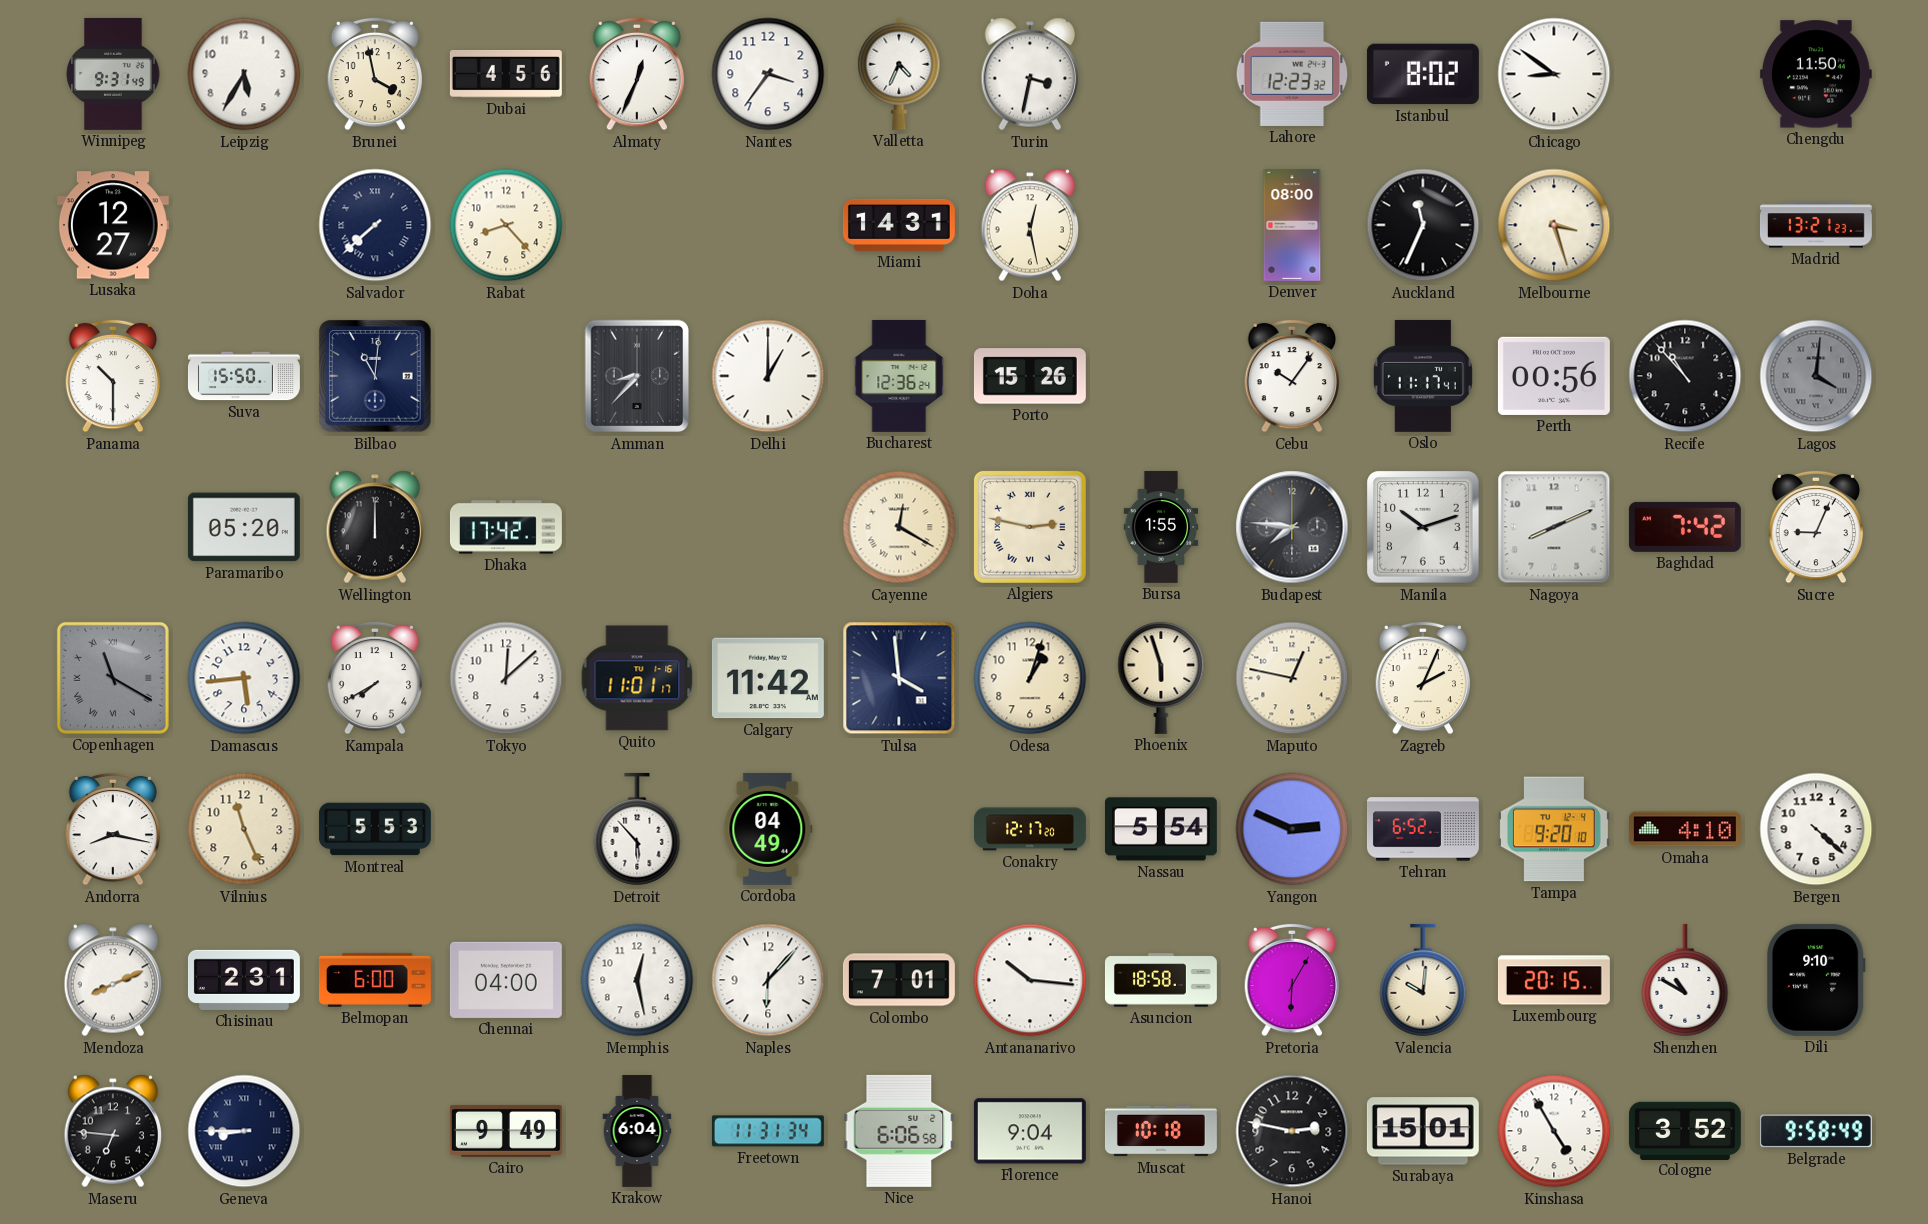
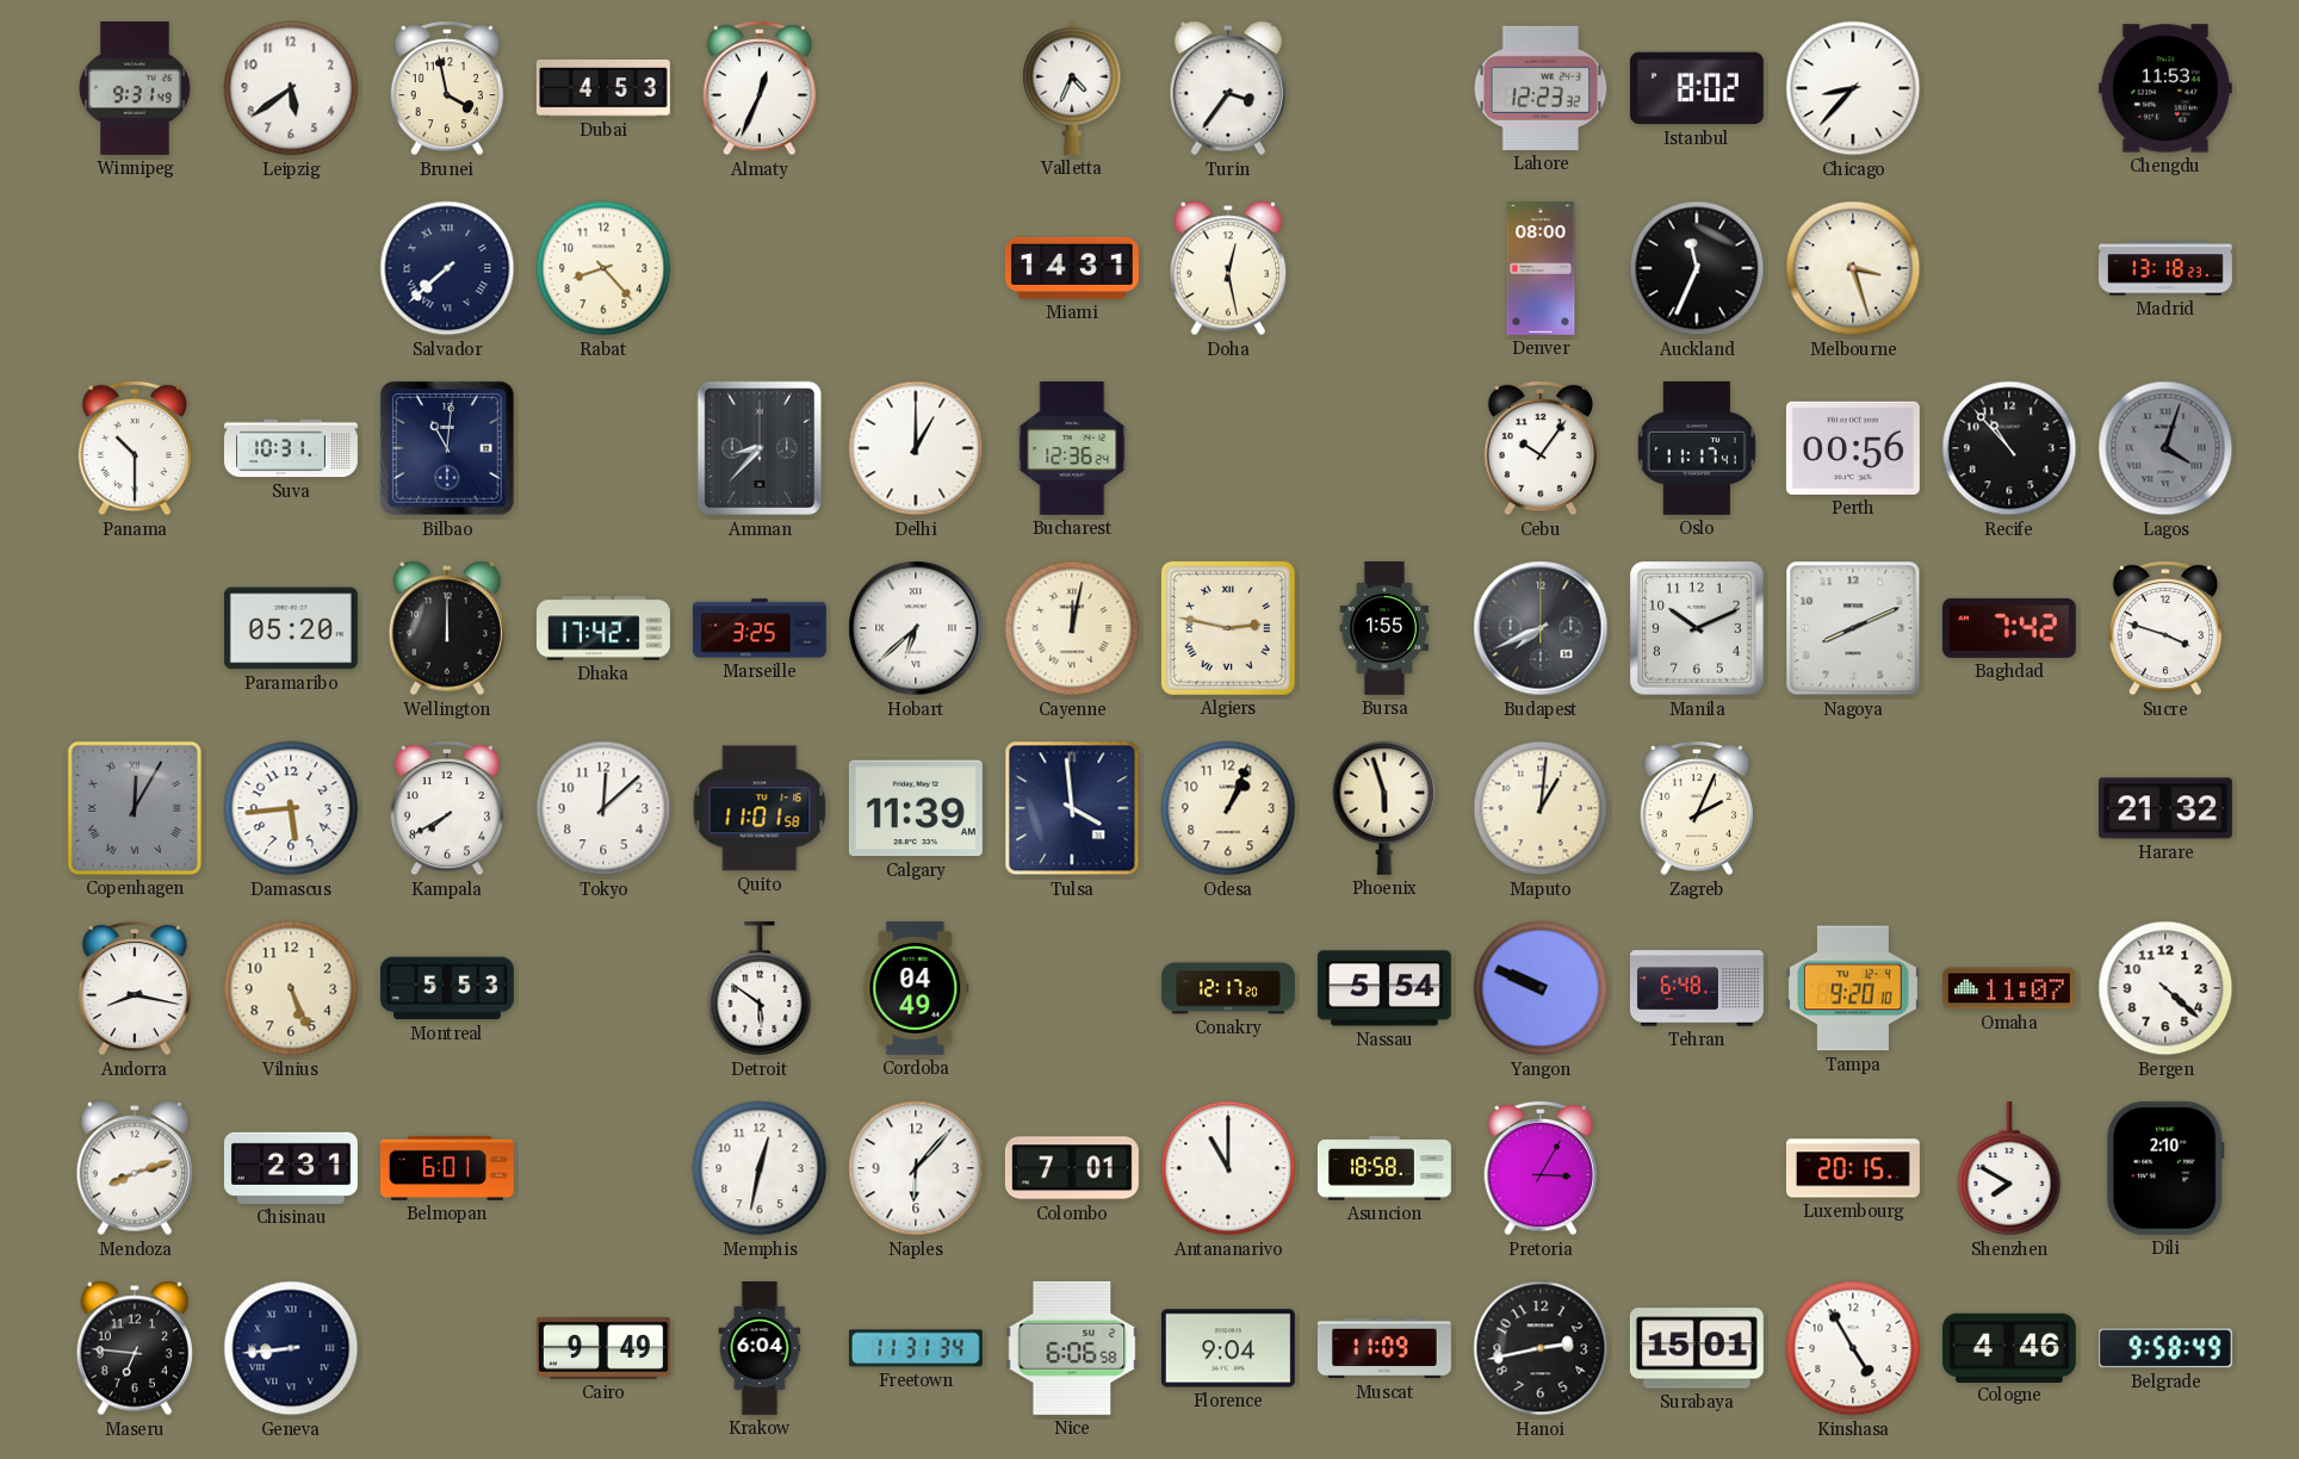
Leipzig: 5:35 -> 5:39 (291, 88)
Dubai: 4:56 -> 4:53 (603, 88)
Nantes: 3:36 -> none (768, 74)
Turin: 3:32 -> 3:36 (1228, 88)
Chicago: 8:51 -> 8:37 (1853, 88)
Chengdu: 11:50 -> 11:53 (2165, 88)
Lusaka: 12:27 -> none (113, 225)
Madrid: 13:21 -> 13:18 (2165, 268)
Suva: 15:50 -> 10:31 (291, 448)
Porto: 15:26 -> none (1030, 376)
Lagos: 4:01 -> 4:03 (2165, 448)
Marseille: none -> 3:25 (760, 628)
Hobart: none -> 6:38 (916, 628)
Cayenne: 12:20 -> 12:02 (1072, 628)
Budapest: 7:46 -> 7:41 (1541, 628)
Manila: 10:12 -> 10:11 (1697, 628)
Sucre: 9:04 -> 3:48 (2165, 628)
Copenhagen: 11:20 -> 12:05 (135, 808)
Quito: 11:01:17 -> 11:01:58 (760, 808)
Calgary: 11:42 -> 11:39 (916, 808)
Odesa: 1:03 -> 1:04 (1228, 808)
Maputo: 12:47 -> 1:01 (1541, 808)
Harare: none -> 21:32 (2165, 808)
Vilnius: 11:26 -> 5:26 (291, 988)
Detroit: 5:53 -> 5:51 (760, 988)
Yangon: 2:49 -> 9:49 (1541, 988)
Tehran: 6:52 -> 6:48 (1697, 988)
Omaha: 4:10 -> 11:07 (2009, 988)
Mendoza: 8:11 -> 8:12 (135, 1168)
Belmopan: 6:00 -> 6:01 (447, 1168)
Chennai: 04:00 -> none (506, 980)
Memphis: 12:28 -> 12:32 (760, 1168)
Antananarivo: 10:16 -> 11:00 (1228, 1168)
Pretoria: 6:05 -> 3:05 (1541, 1168)
Valencia: 10:01 -> none (1423, 980)
Shenzhen: 10:50 -> 7:50 (2009, 1168)
Dili: 9:10 -> 2:10 (2165, 1168)
Geneva: 8:45 -> 8:44 (291, 1348)
Muscat: 10:18 -> 11:09 (1384, 1348)
Hanoi: 2:47 -> 2:43 (1541, 1348)
Cologne: 3:52 -> 4:46 (2009, 1347)
